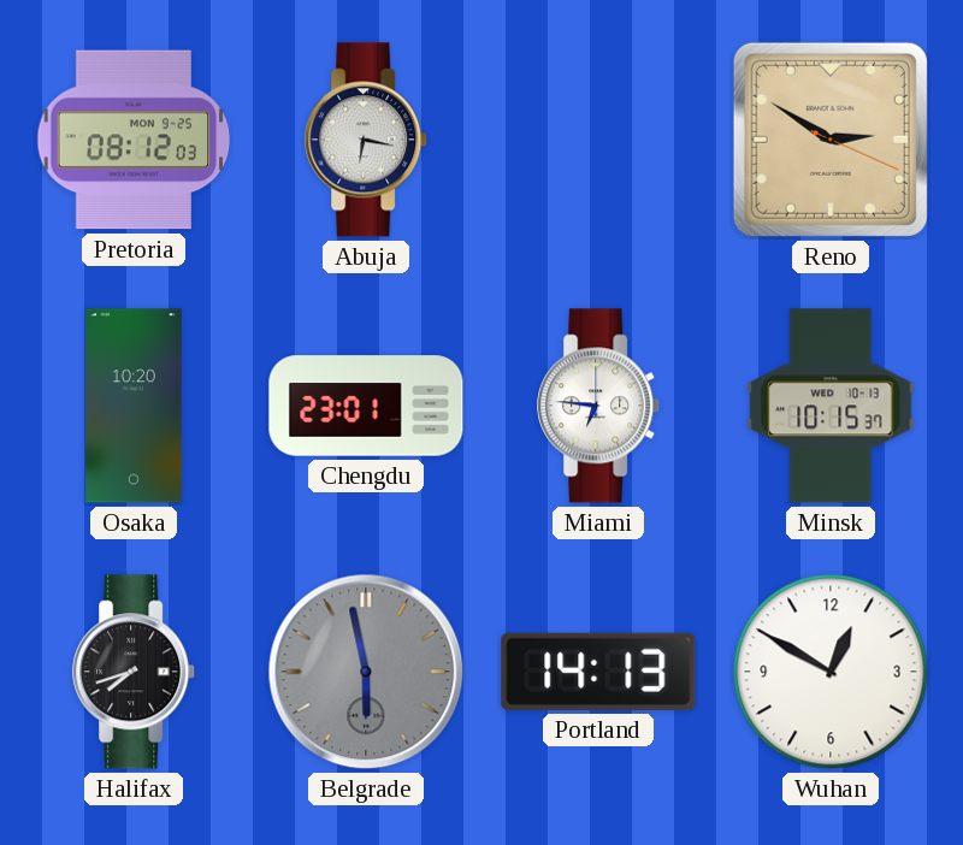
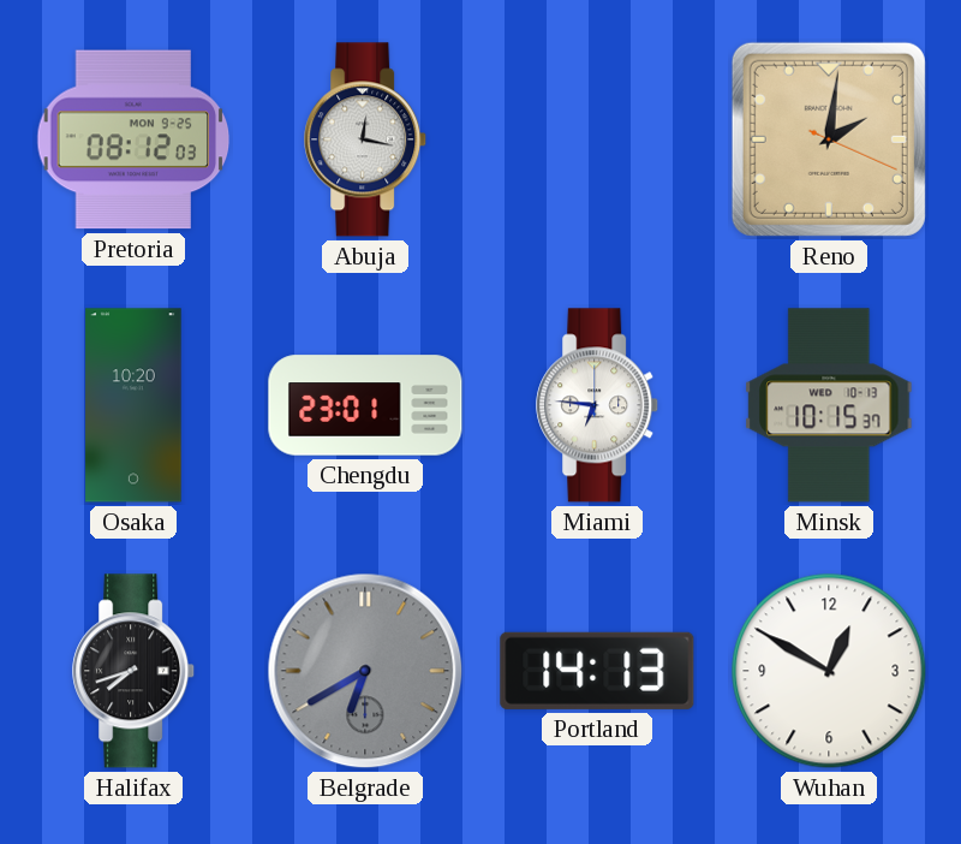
Abuja: 6:17 -> 12:17 (366, 139)
Reno: 2:50 -> 2:01 (829, 139)
Belgrade: 5:58 -> 6:40 (365, 671)
